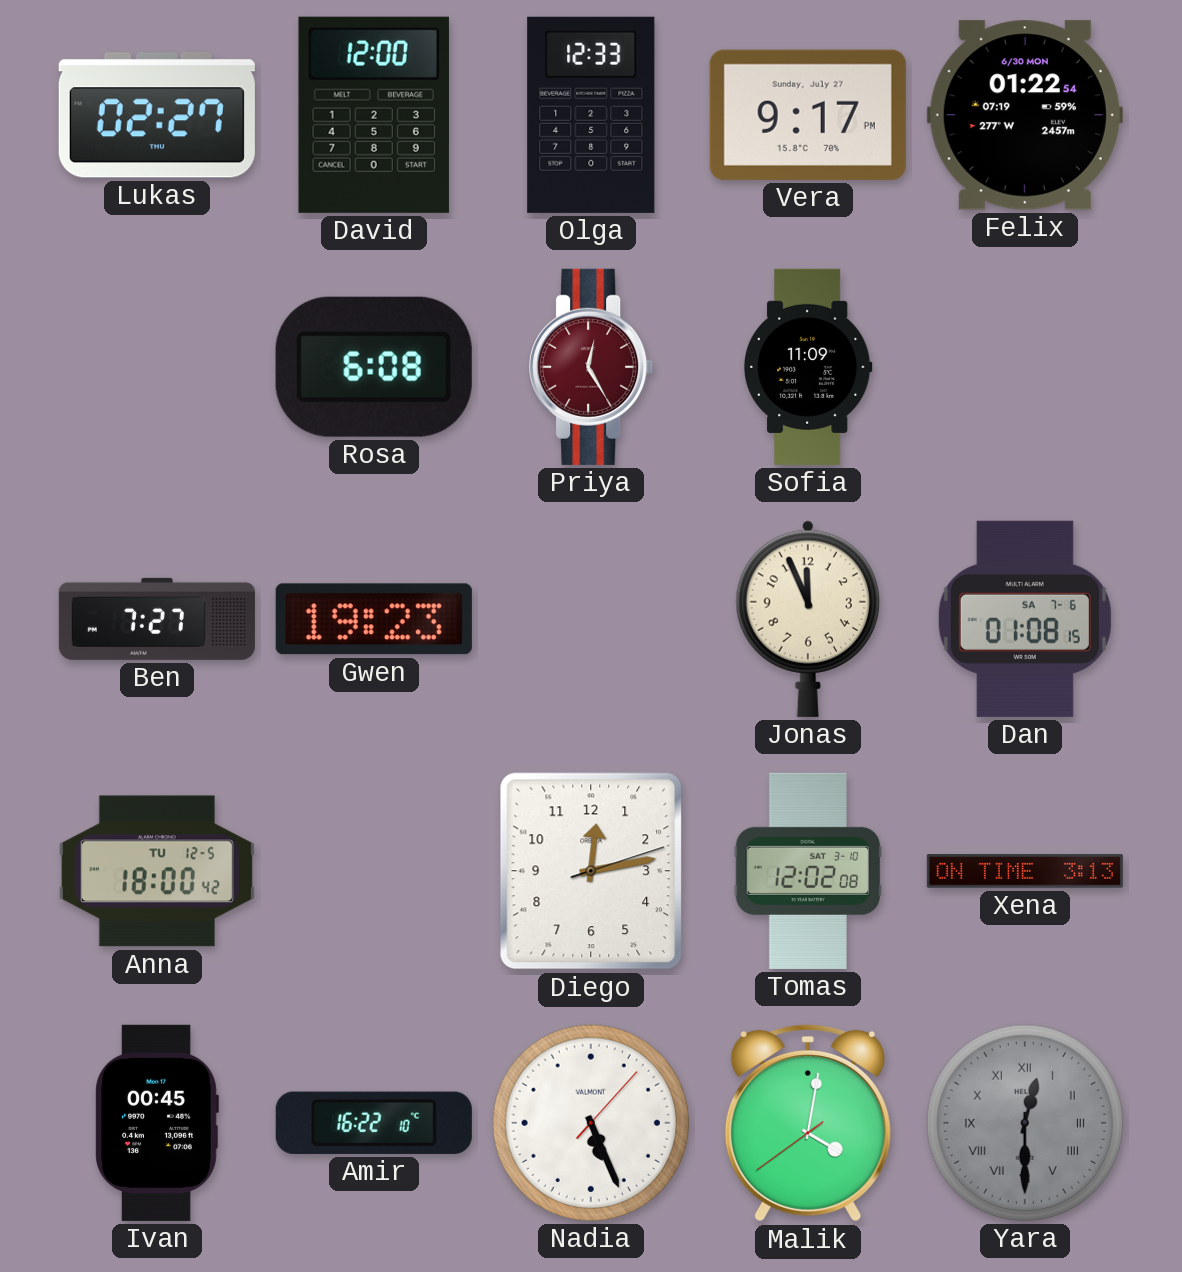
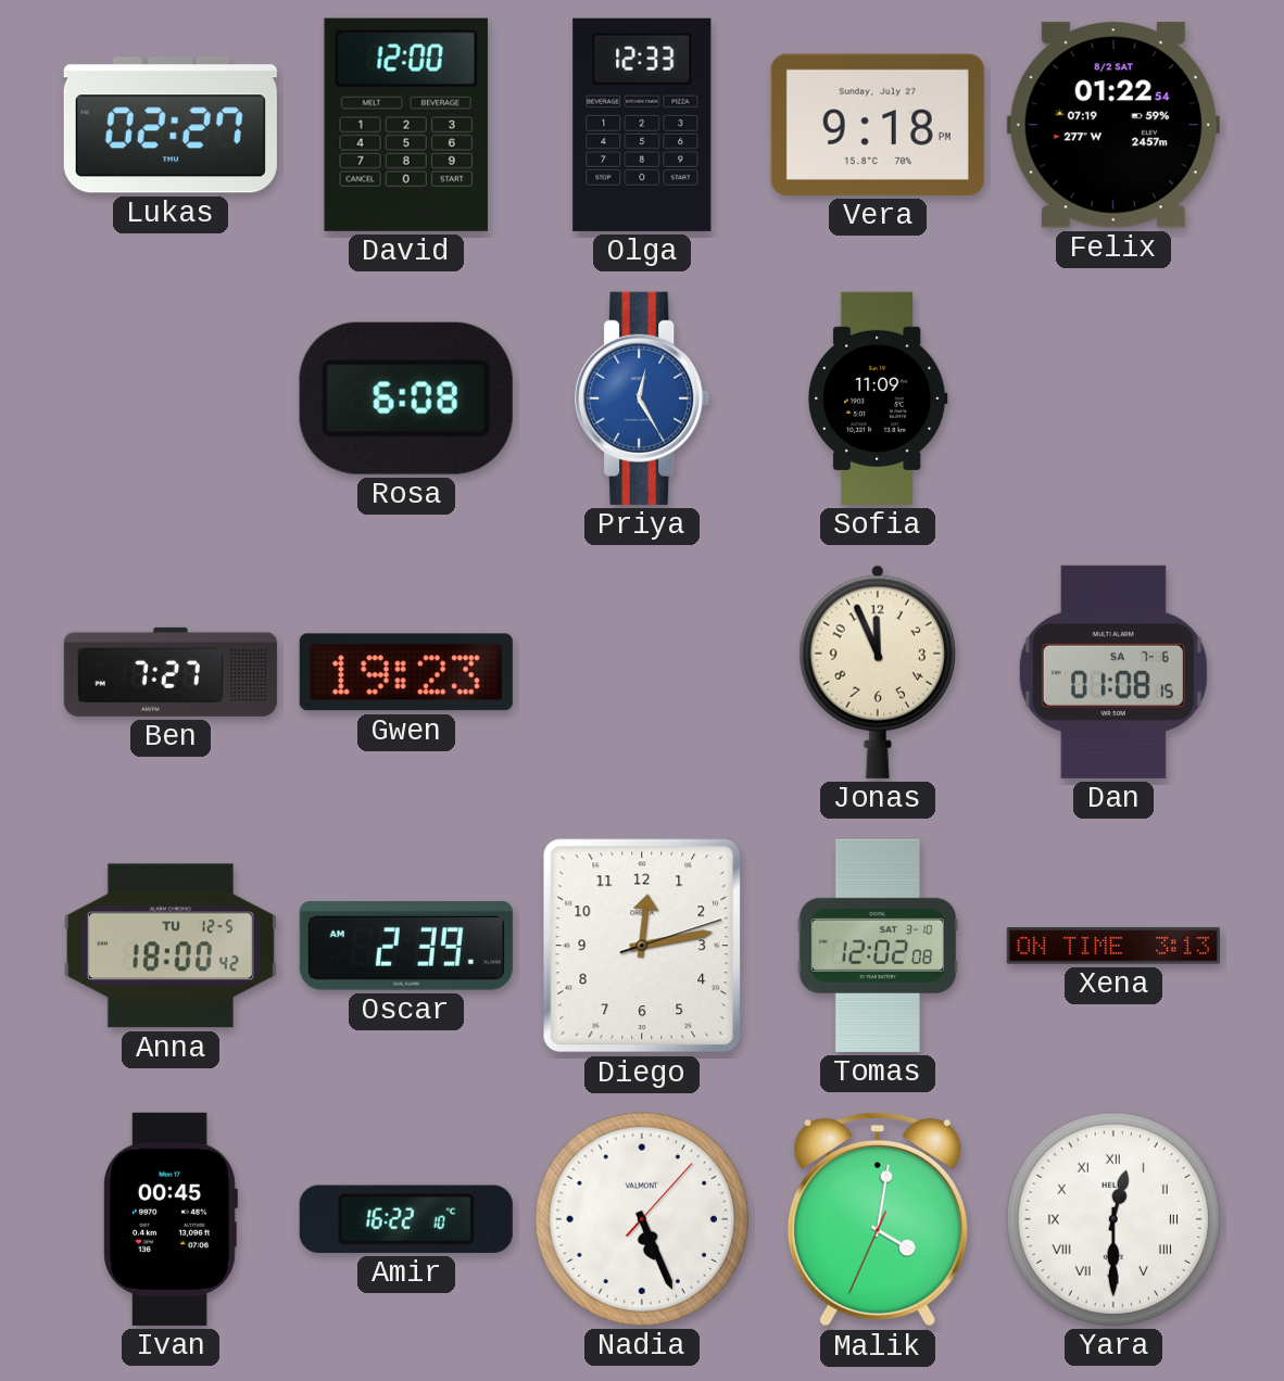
Vera: 9:17 -> 9:18 (878, 125)
Felix date: 6/30 MON -> 8/2 SAT (1113, 125)
Priya dial: burgundy -> blue (643, 398)
Oscar: none -> 2:39 (406, 946)
Malik: 4:01:39 -> 4:01:34 (878, 1219)
Yara dial: grey -> white (1113, 1219)
